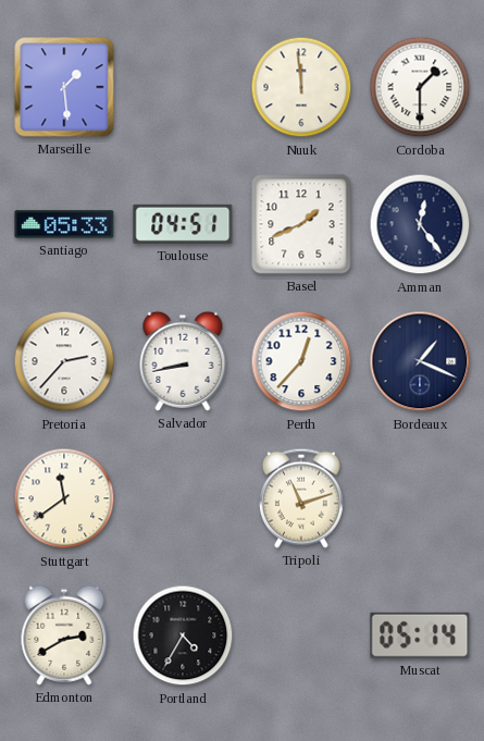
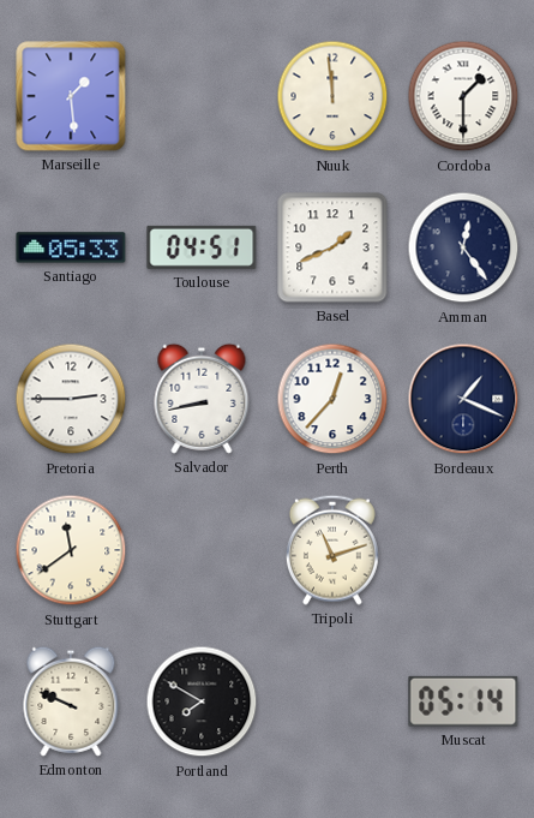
Pretoria: 2:37 -> 2:45 (71, 399)
Edmonton: 2:40 -> 9:49 (71, 701)
Portland: 4:35 -> 7:50 (202, 701)
